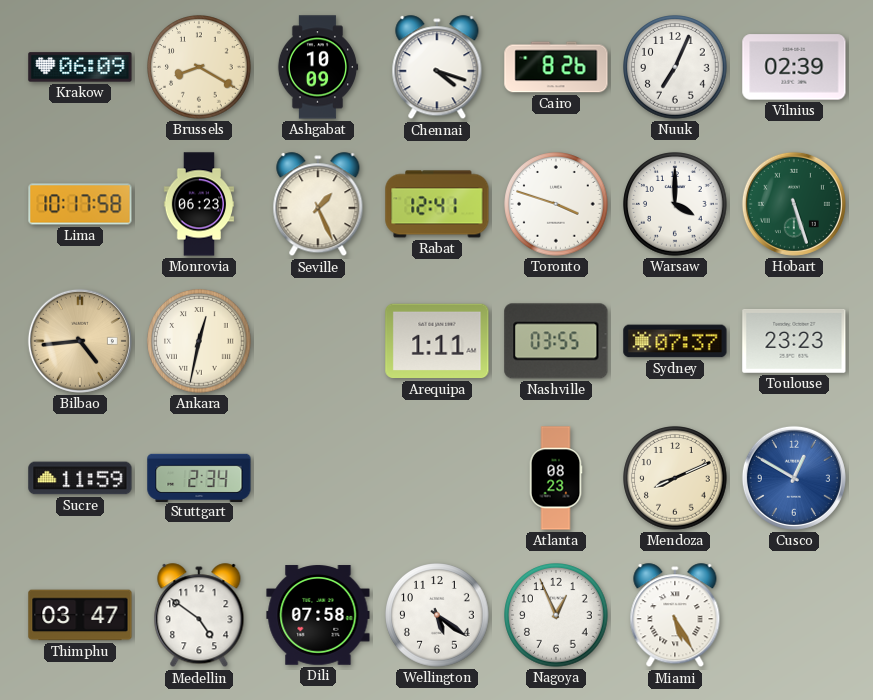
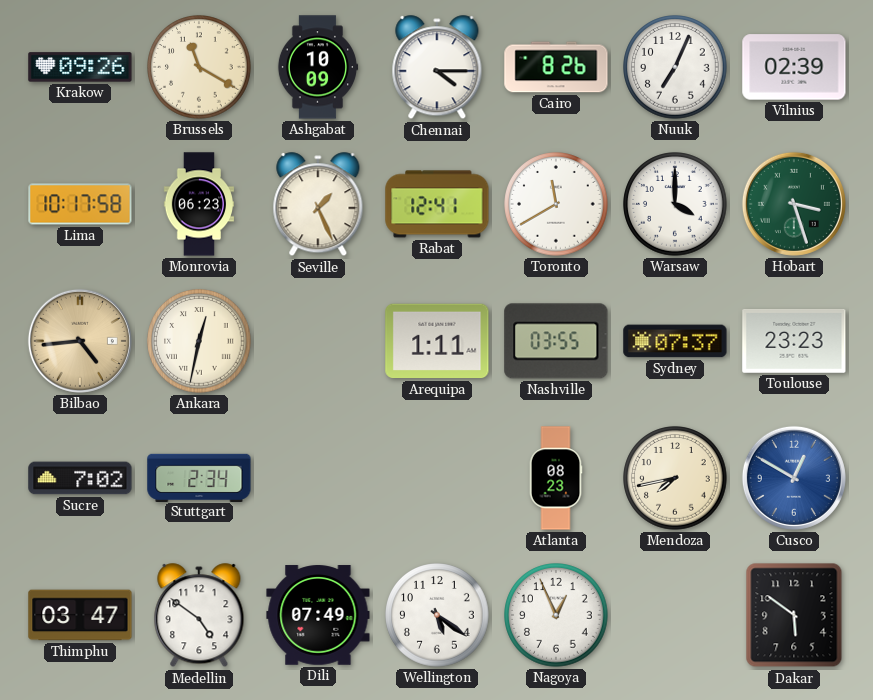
Krakow: 06:09 -> 09:26 (80, 67)
Brussels: 8:20 -> 11:20 (199, 67)
Chennai: 4:18 -> 4:15 (437, 68)
Toronto: 3:48 -> 11:40 (556, 204)
Hobart: 5:27 -> 3:27 (794, 204)
Sucre: 11:59 -> 7:02 (80, 478)
Mendoza: 8:11 -> 7:43 (675, 478)
Dili: 07:58 -> 07:49 (318, 615)
Miami: 5:25 -> none (675, 616)
Dakar: none -> 5:51 (794, 615)
